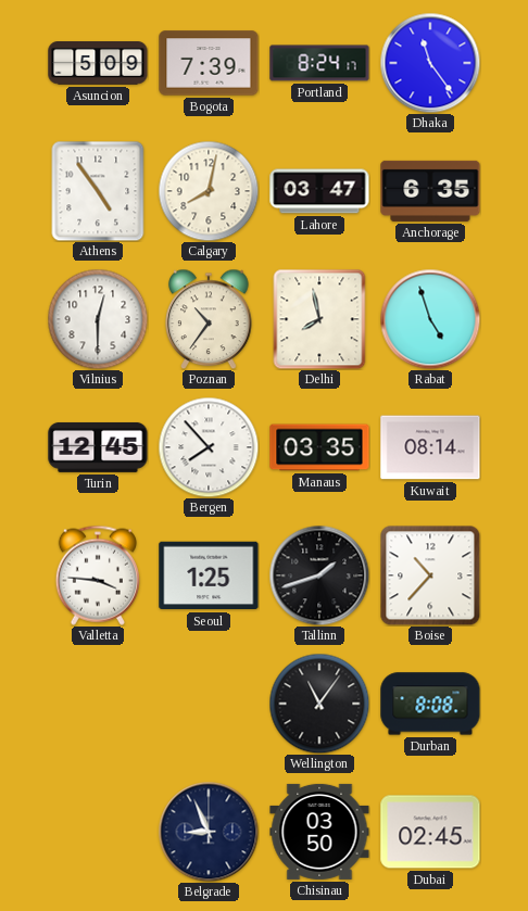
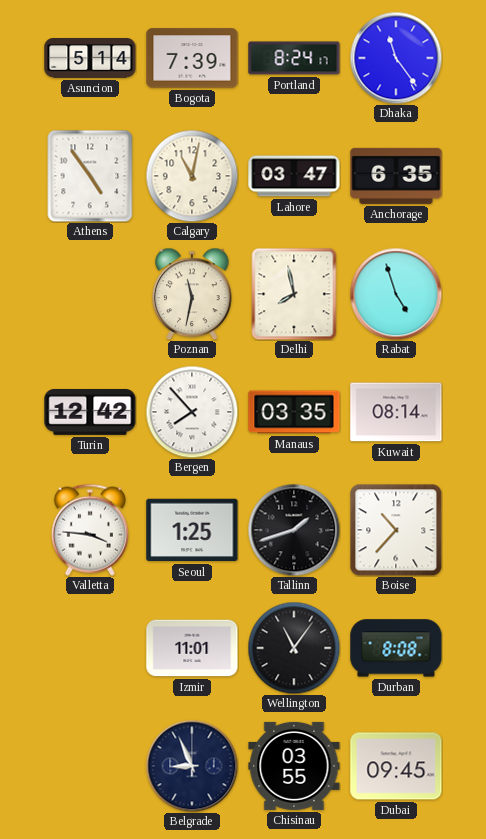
Asuncion: 5:09 -> 5:14 (90, 59)
Calgary: 8:02 -> 11:02 (192, 176)
Vilnius: 12:30 -> none (98, 319)
Poznan: 10:36 -> 11:32 (192, 294)
Turin: 12:45 -> 12:42 (90, 412)
Izmir: none -> 11:01 (192, 648)
Chisinau: 03:50 -> 03:55 (294, 766)
Dubai: 02:45 -> 09:45 (396, 766)
